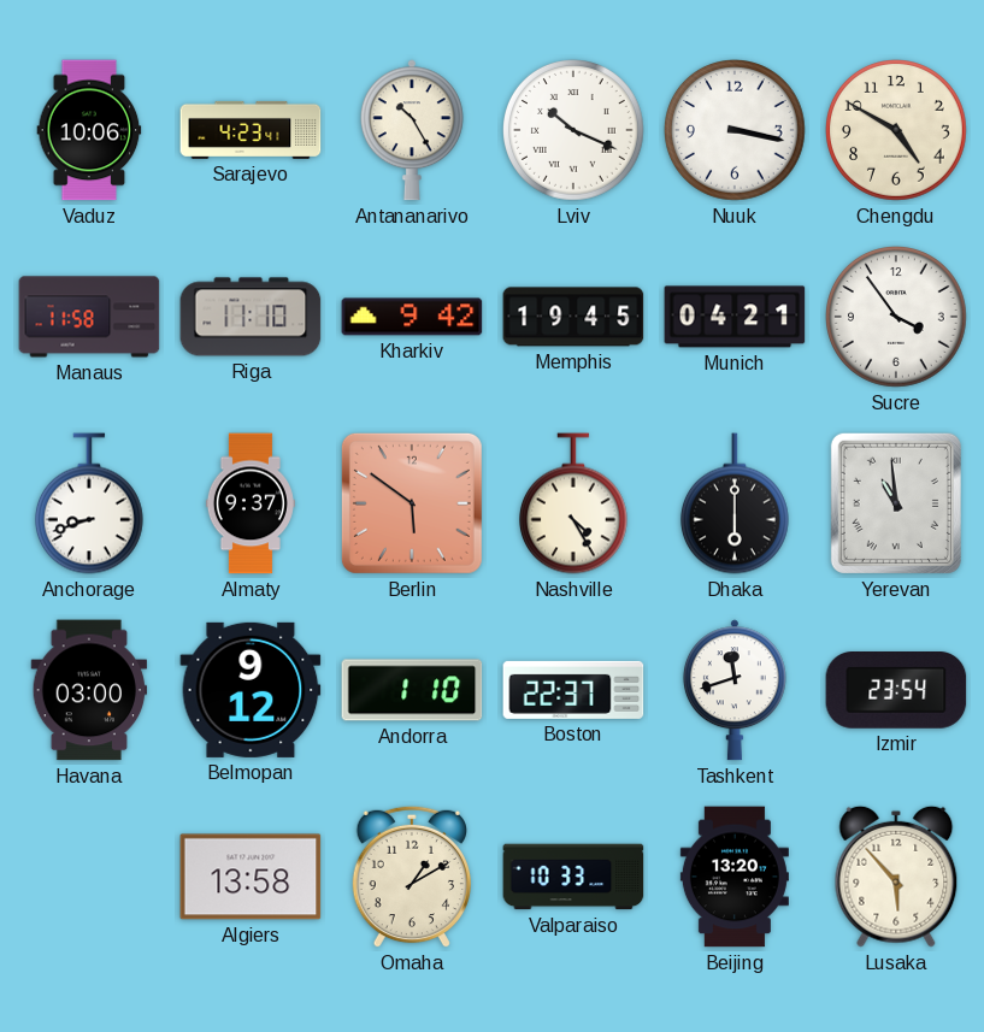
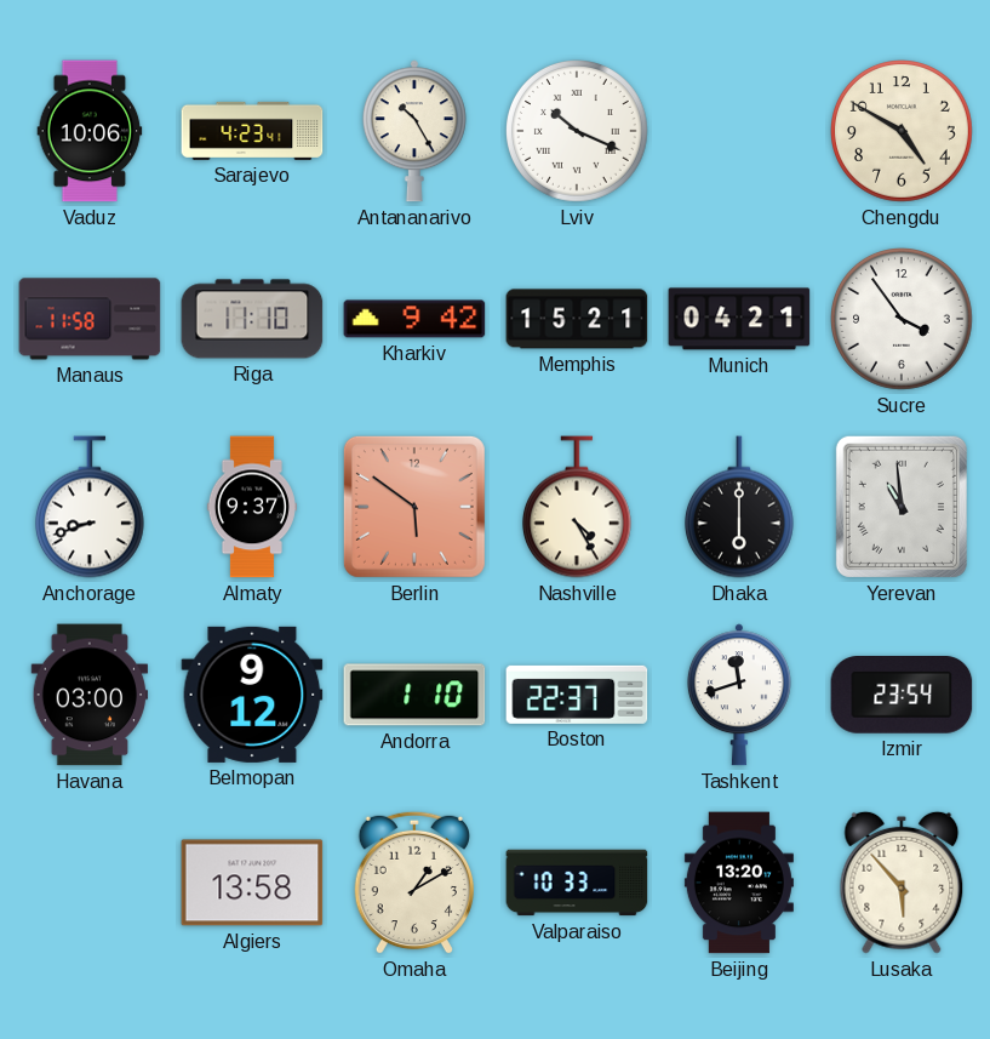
Nuuk: 3:17 -> none (736, 131)
Memphis: 19:45 -> 15:21 (577, 319)
